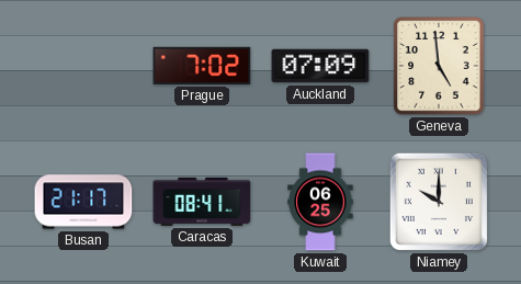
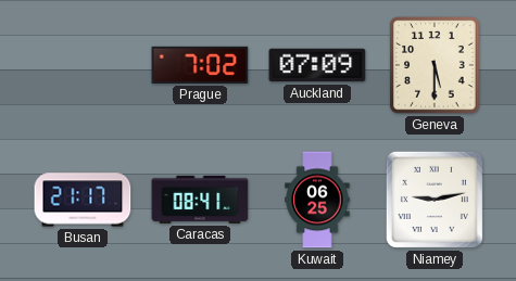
Geneva: 4:59 -> 5:30 (435, 65)
Niamey: 10:00 -> 9:13 (435, 200)
